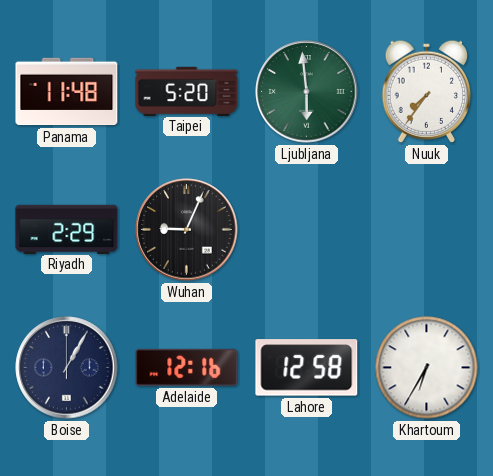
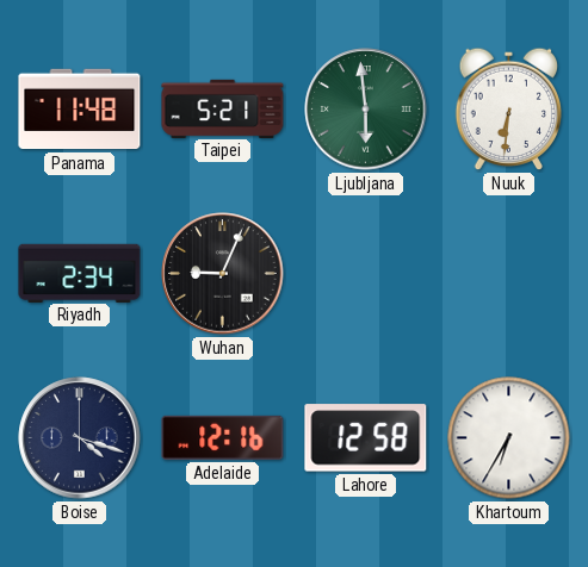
Taipei: 5:20 -> 5:21 (223, 108)
Nuuk: 7:36 -> 6:31 (509, 110)
Riyadh: 2:29 -> 2:34 (80, 273)
Boise: 1:05 -> 4:18 (80, 438)
